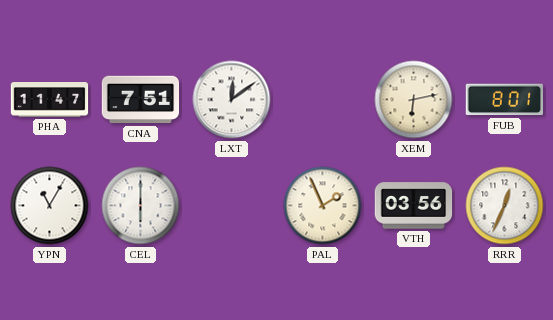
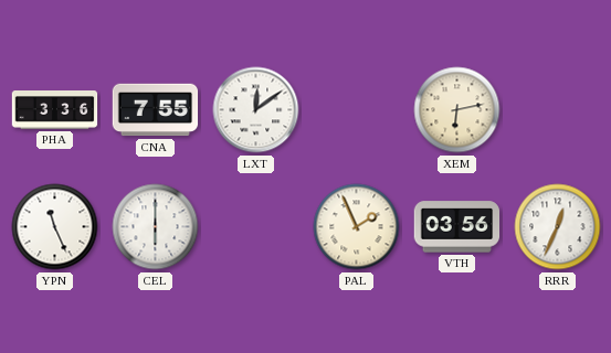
PHA: 11:47 -> 3:36 (55, 110)
CNA: 7:51 -> 7:55 (156, 110)
FUB: 8:01 -> none (504, 100)
YPN: 11:05 -> 11:26 (55, 227)
